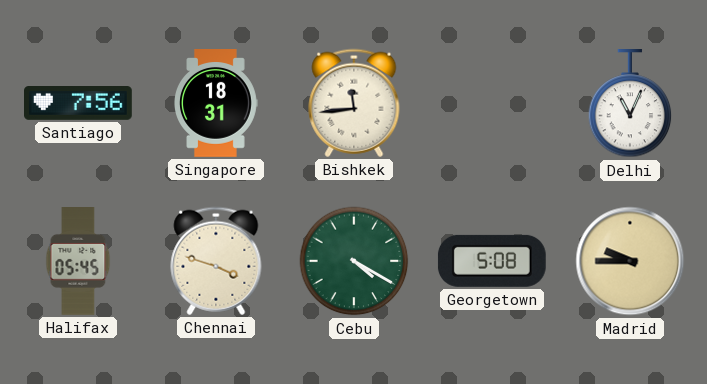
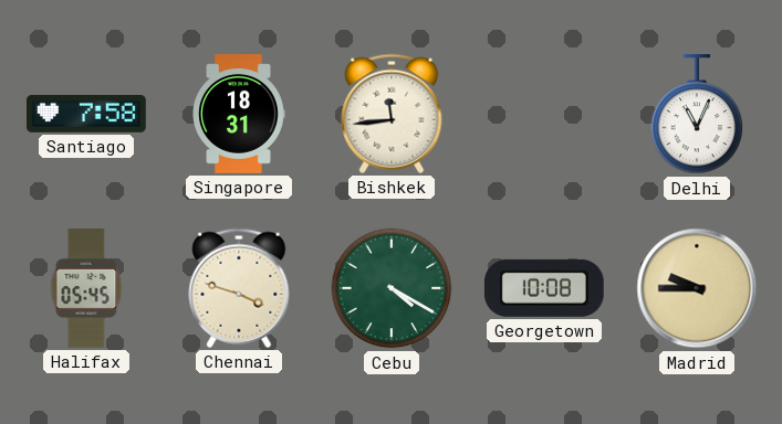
Santiago: 7:56 -> 7:58 (87, 115)
Georgetown: 5:08 -> 10:08 (544, 288)
